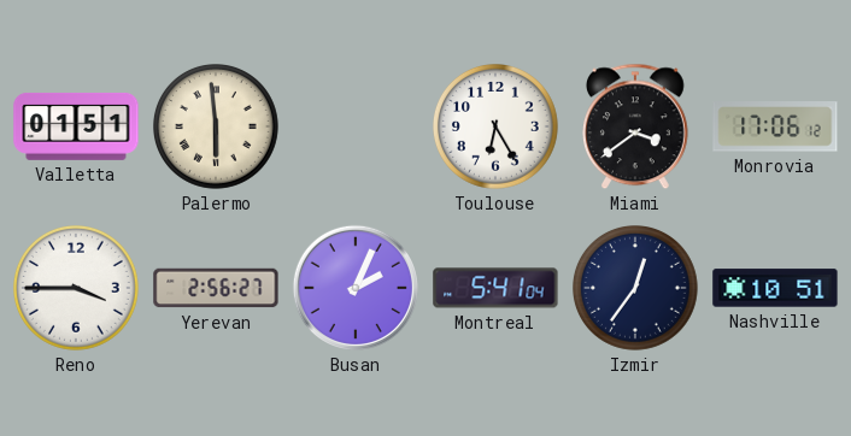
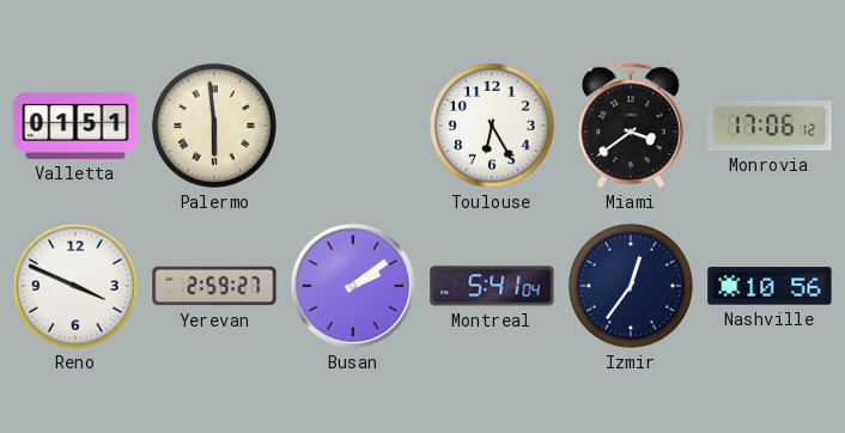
Reno: 3:45 -> 3:49 (77, 287)
Yerevan: 2:56 -> 2:59 (214, 286)
Busan: 2:04 -> 2:09 (353, 286)
Nashville: 10:51 -> 10:56 (770, 286)
